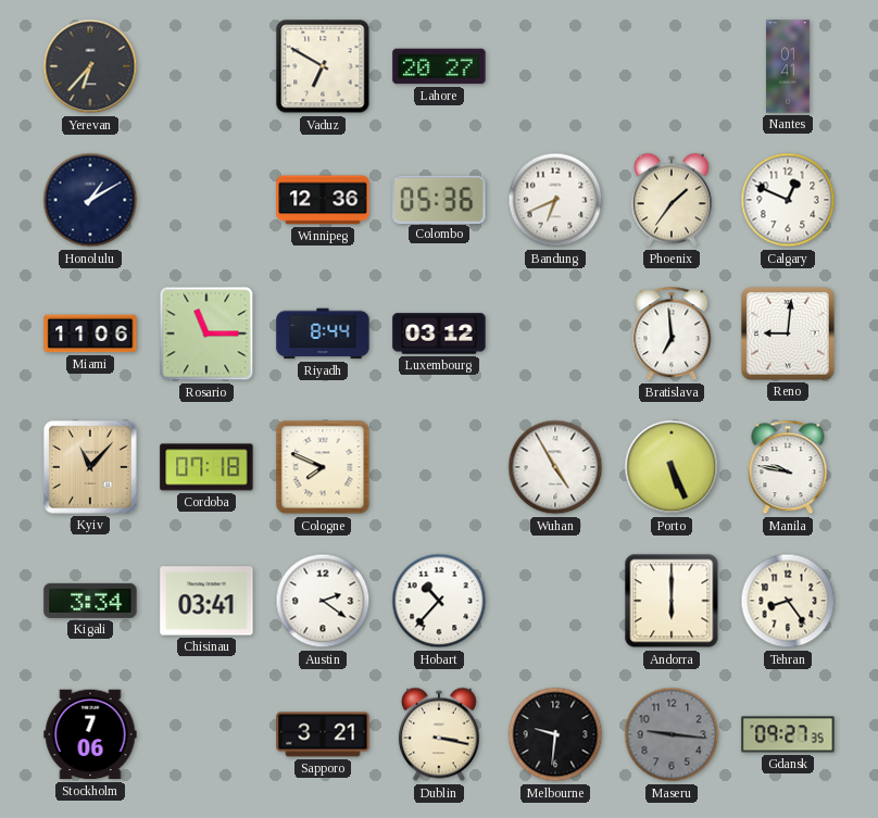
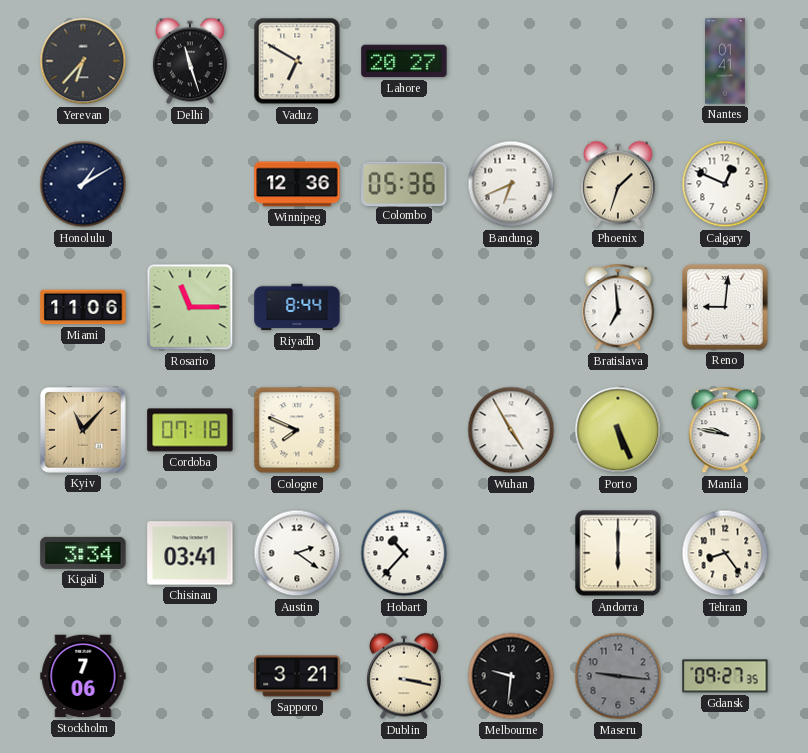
Delhi: none -> 11:27 (190, 61)
Phoenix: 1:36 -> 1:33 (618, 184)
Luxembourg: 03:12 -> none (439, 334)
